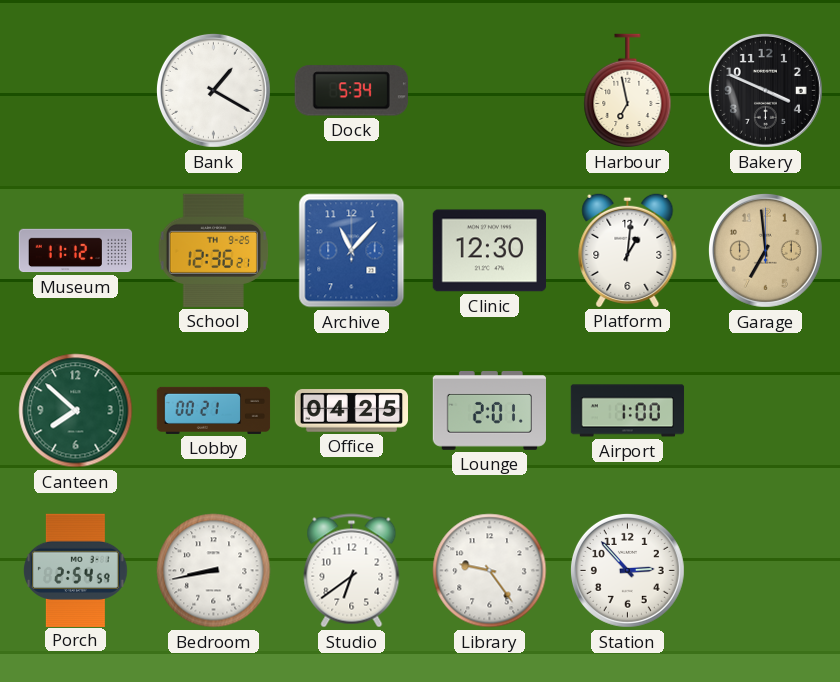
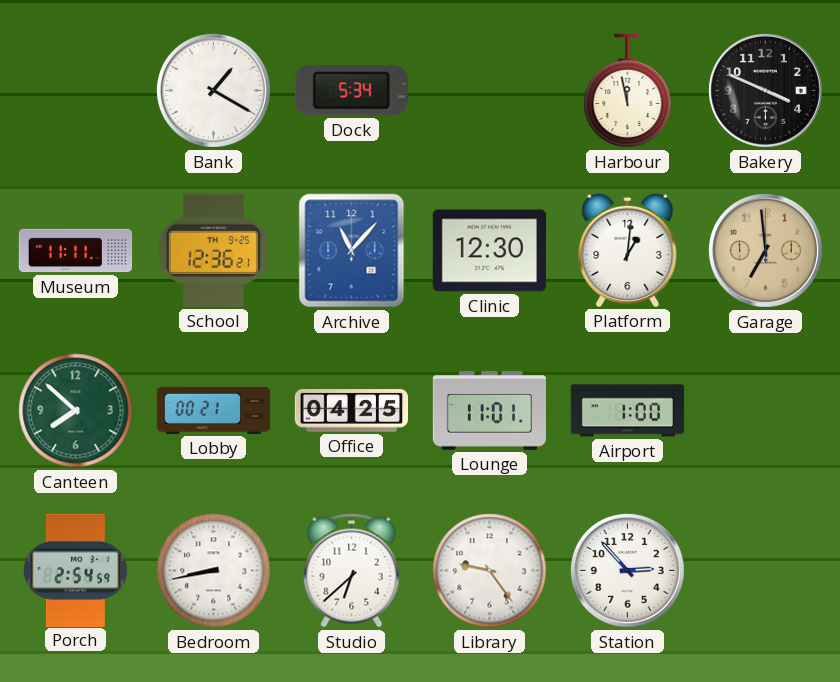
Harbour: 6:58 -> 11:58 (628, 91)
Museum: 11:12 -> 11:11 (76, 251)
Lounge: 2:01 -> 11:01 (489, 411)
Studio: 6:39 -> 6:38 (352, 571)
